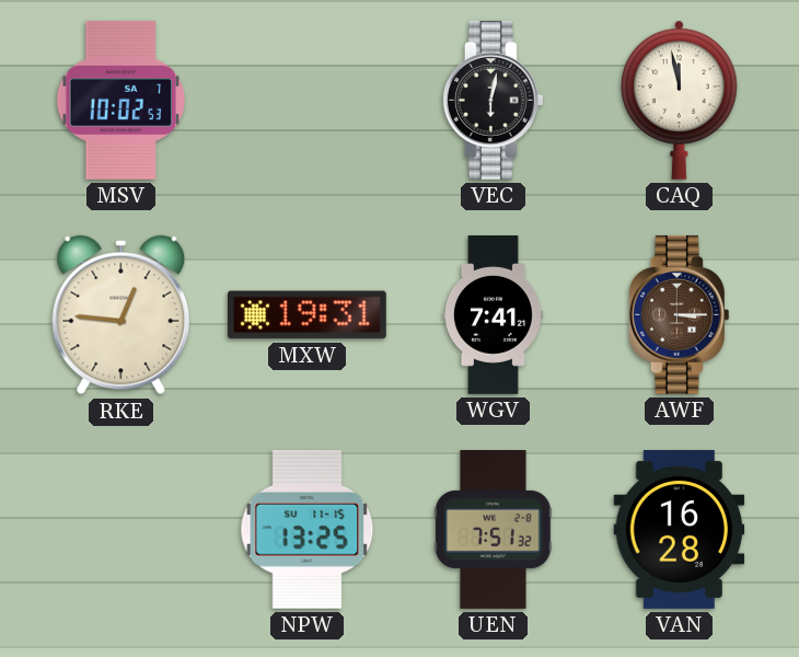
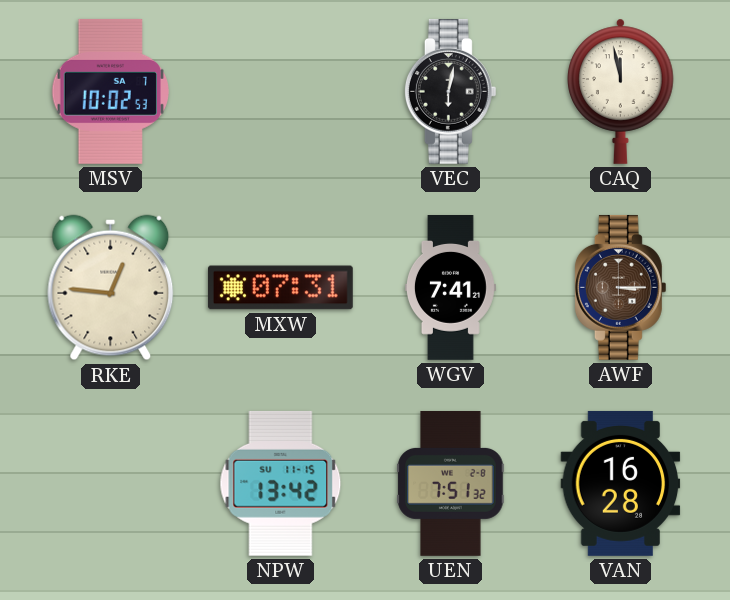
MXW: 19:31 -> 07:31 (280, 288)
NPW: 13:25 -> 13:42 (281, 483)
